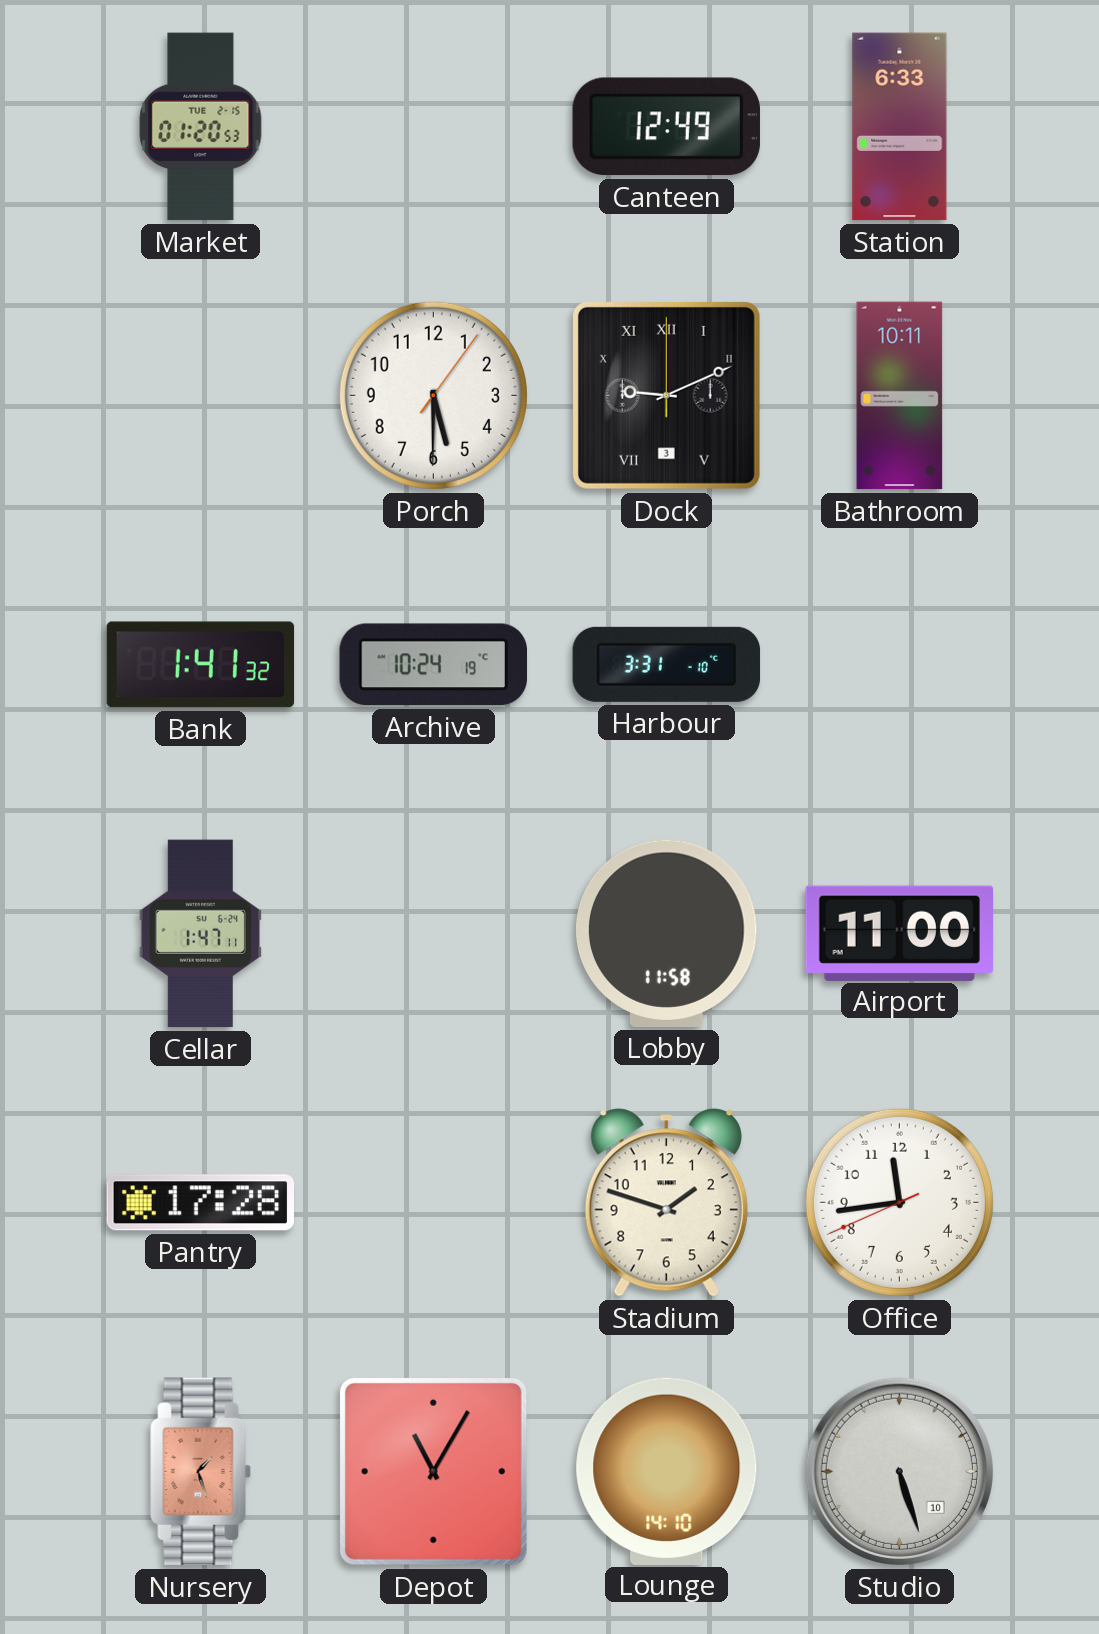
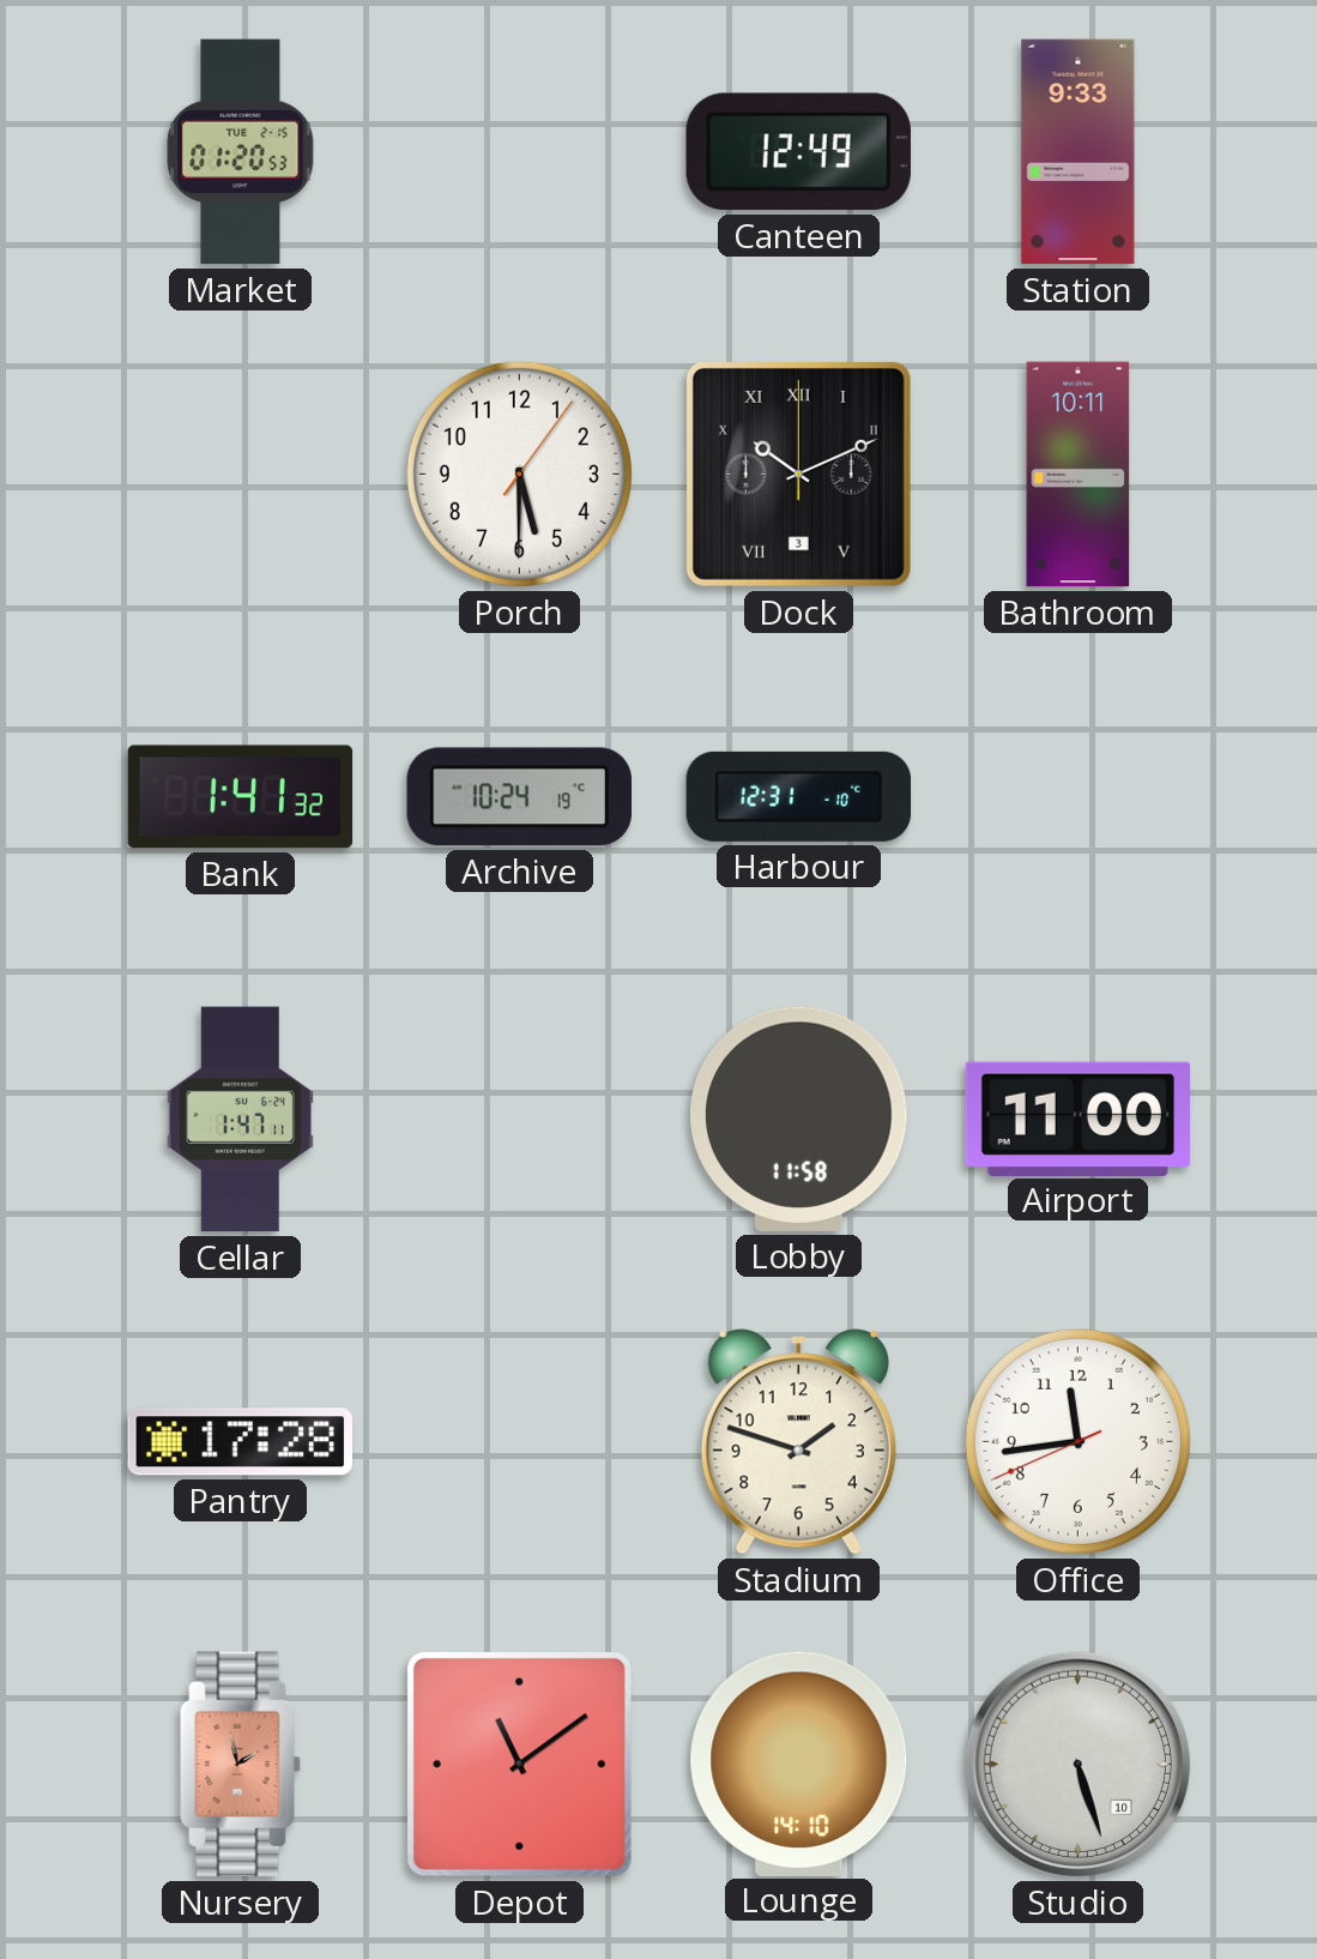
Station: 6:33 -> 9:33 (1079, 152)
Dock: 9:11 -> 10:11 (798, 474)
Harbour: 3:31 -> 12:31 (799, 796)
Nursery: 1:27 -> 1:58 (241, 1765)
Depot: 11:05 -> 11:09 (519, 1764)
